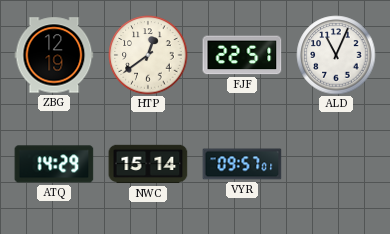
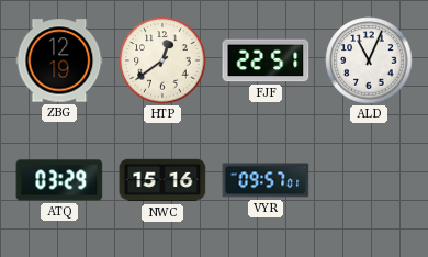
ATQ: 14:29 -> 03:29 (59, 180)
NWC: 15:14 -> 15:16 (162, 180)
